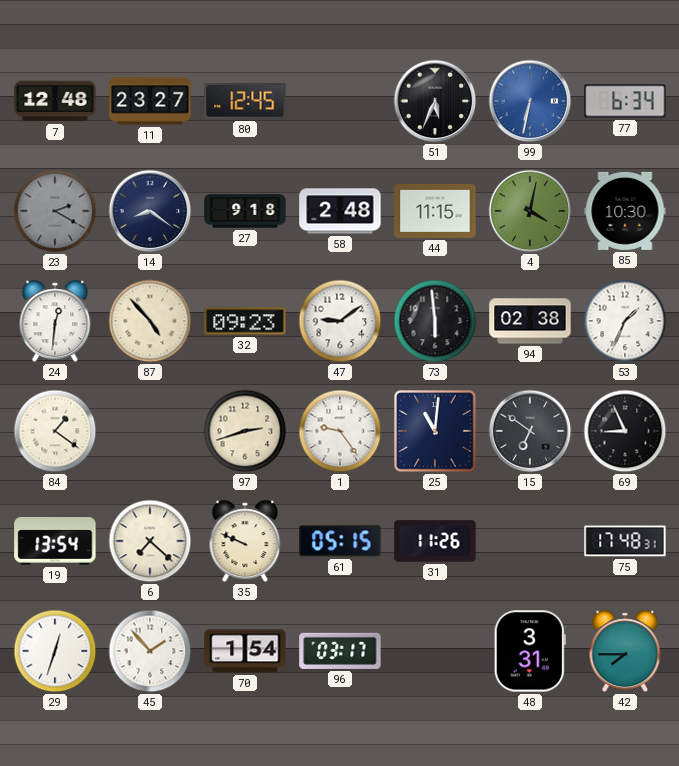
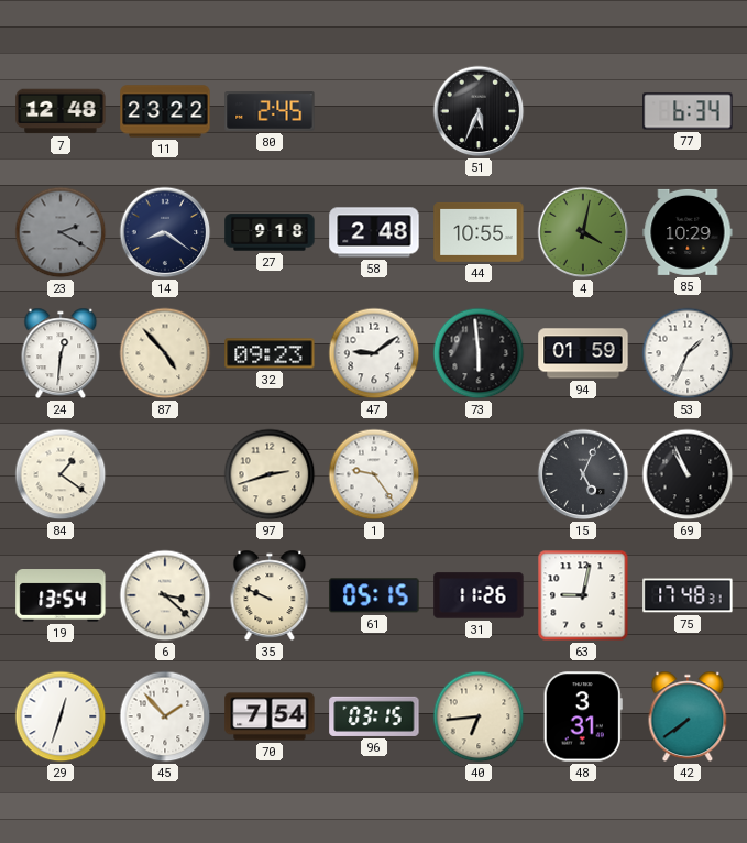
11: 23:27 -> 23:22 (165, 111)
80: 12:45 -> 2:45 (270, 112)
99: 6:32 -> none (530, 101)
44: 11:15 -> 10:55 (479, 232)
85: 10:30 -> 10:29 (688, 232)
94: 02:38 -> 01:59 (583, 353)
25: 11:01 -> none (435, 431)
15: 6:51 -> 5:04 (583, 474)
69: 8:56 -> 10:56 (688, 474)
6: 7:22 -> 3:22 (165, 595)
63: none -> 9:02 (583, 595)
70: 1:54 -> 7:54 (270, 716)
96: 03:17 -> 03:15 (374, 716)
40: none -> 6:44 (479, 716)
42: 7:45 -> 7:39 (688, 716)
